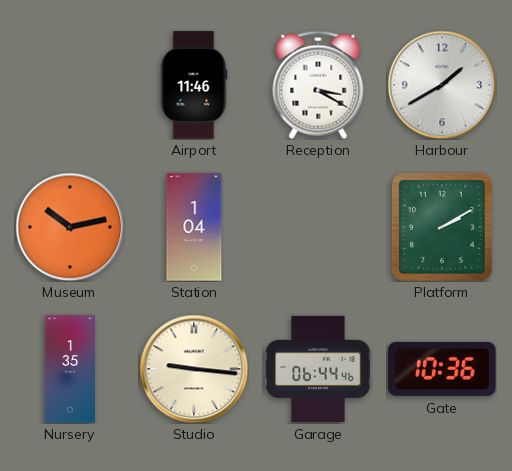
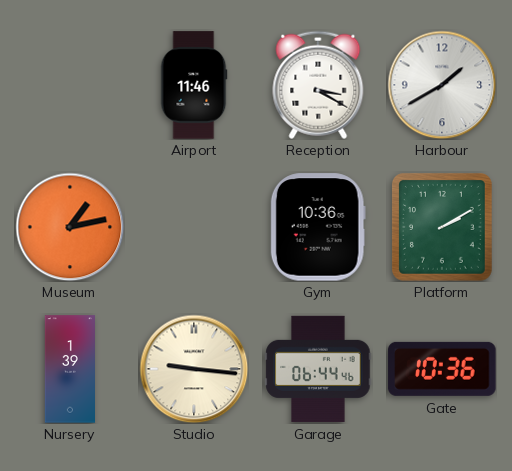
Museum: 10:13 -> 1:13 (70, 227)
Station: 1:04 -> none (194, 227)
Gym: none -> 10:36 (318, 227)
Nursery: 1:35 -> 1:39 (69, 369)
